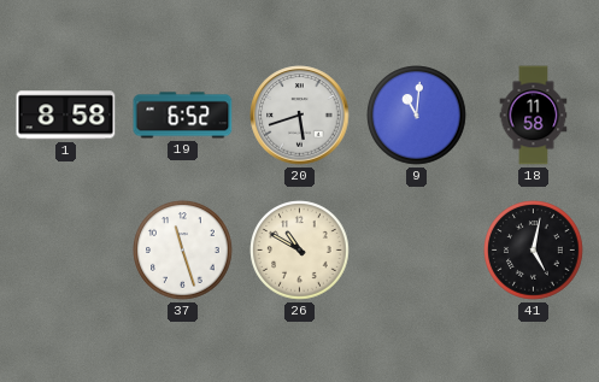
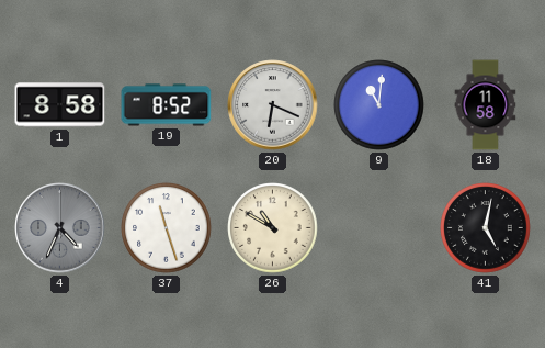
19: 6:52 -> 8:52 (167, 105)
20: 5:42 -> 6:19 (273, 105)
4: none -> 4:34 (60, 228)
